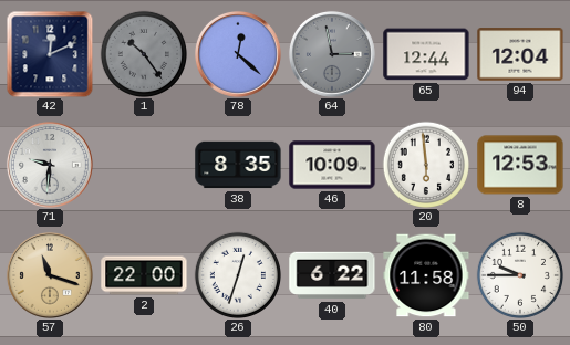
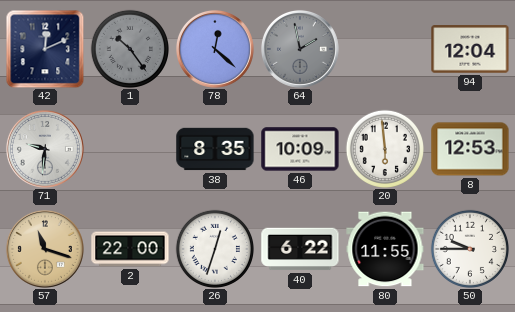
64: 2:58 -> 1:58 (300, 49)
65: 12:44 -> none (426, 54)
80: 11:58 -> 11:55 (385, 249)
